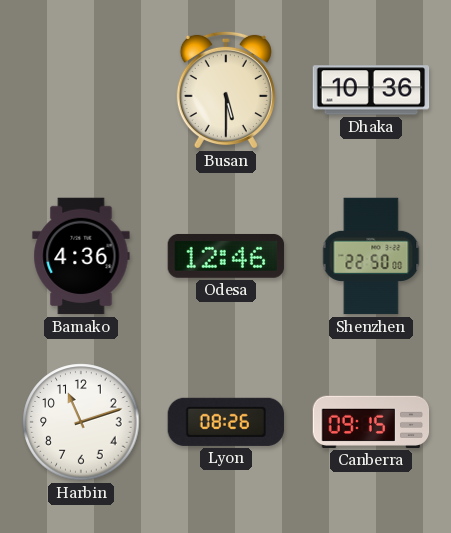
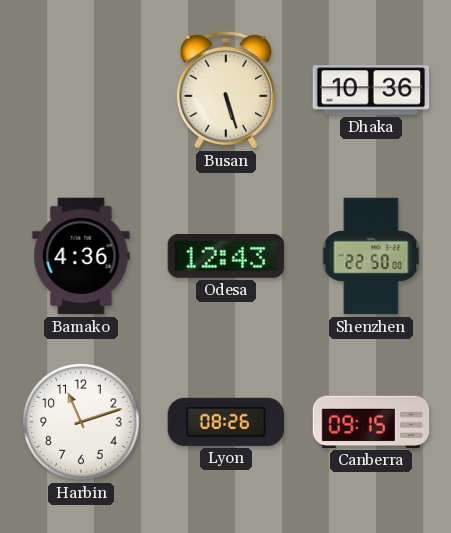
Busan: 5:30 -> 5:27 (226, 90)
Odesa: 12:46 -> 12:43 (226, 256)
